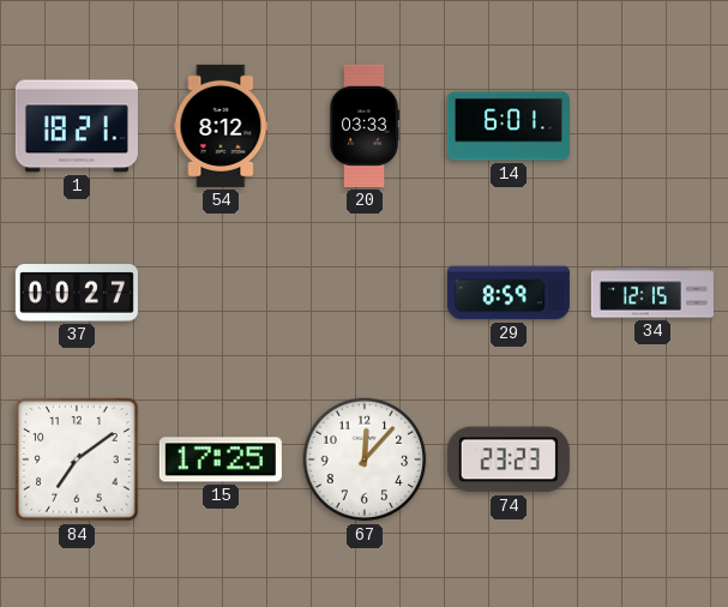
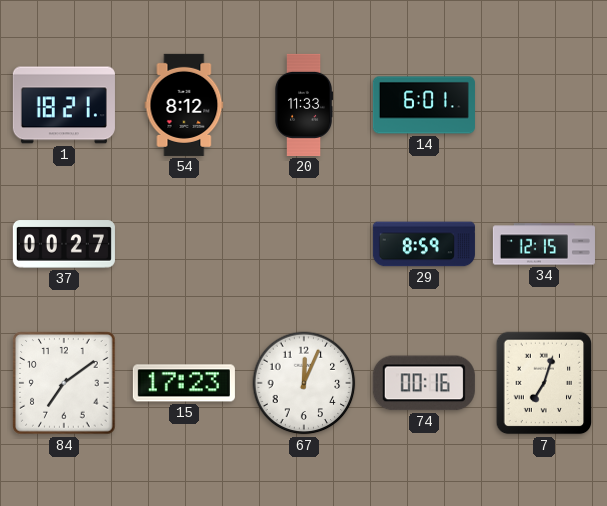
20: 03:33 -> 11:33 (304, 105)
15: 17:25 -> 17:23 (184, 383)
67: 12:07 -> 12:04 (304, 383)
74: 23:23 -> 00:16 (424, 383)
7: none -> 7:03 (544, 383)
